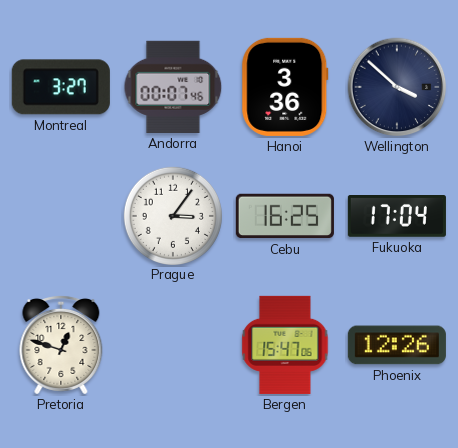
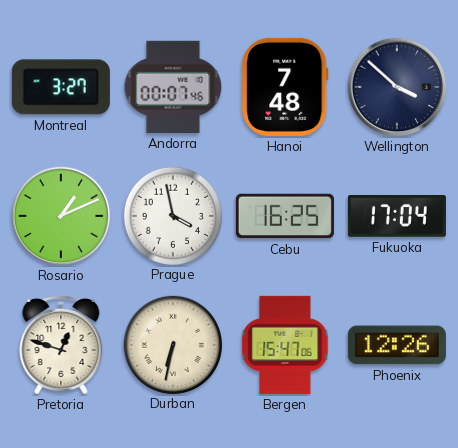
Hanoi: 3:36 -> 7:48 (285, 87)
Rosario: none -> 1:11 (61, 216)
Prague: 3:06 -> 3:58 (172, 215)
Durban: none -> 6:32 (172, 344)
